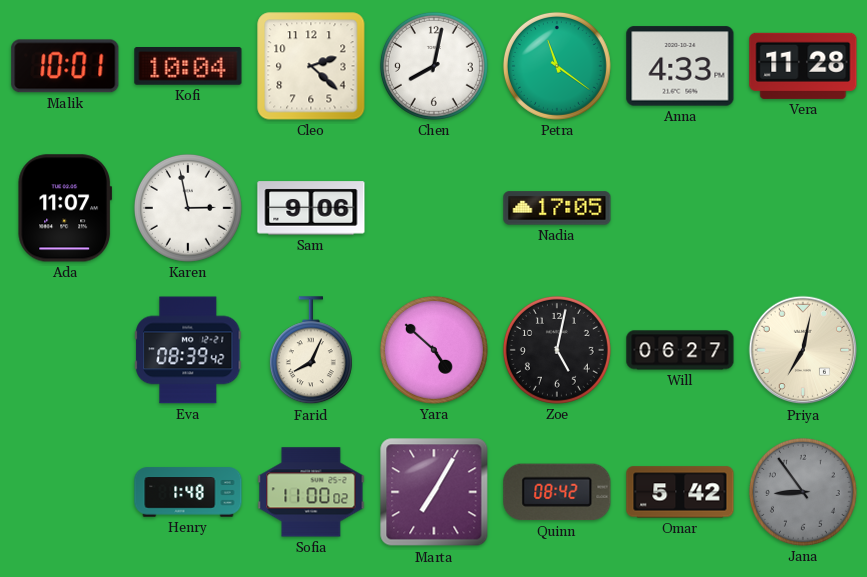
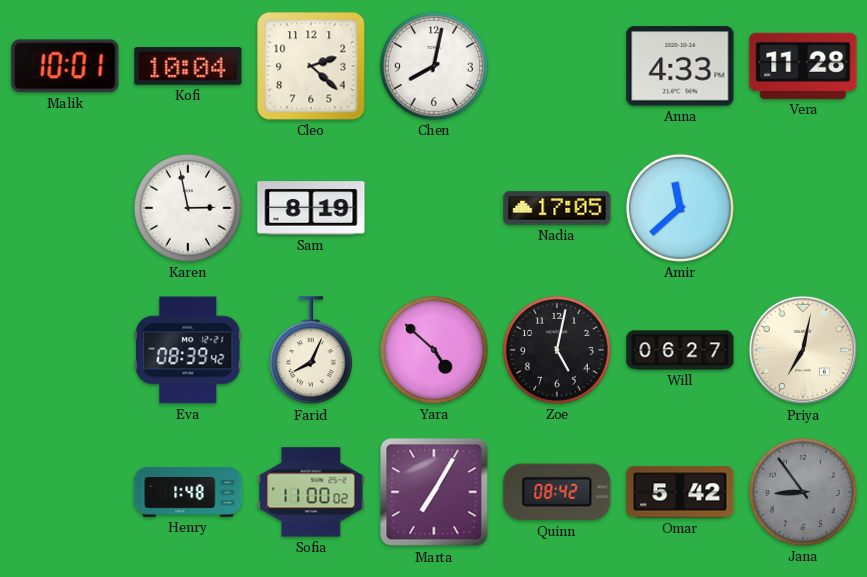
Petra: 11:21 -> none (557, 66)
Ada: 11:07 -> none (65, 208)
Sam: 9:06 -> 8:19 (311, 208)
Amir: none -> 11:38 (680, 208)
